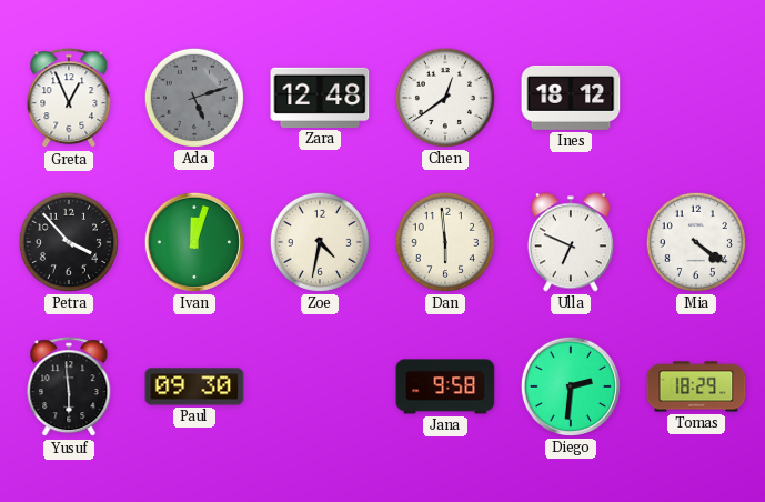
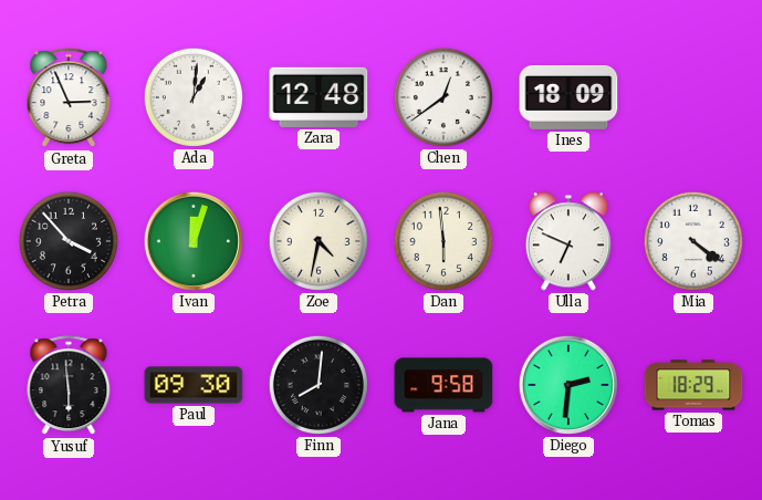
Greta: 12:56 -> 2:56 (69, 98)
Ada: 5:12 -> 1:01 (194, 97)
Ada dial: grey -> white (194, 97)
Ines: 18:12 -> 18:09 (568, 97)
Finn: none -> 8:01 (319, 385)
